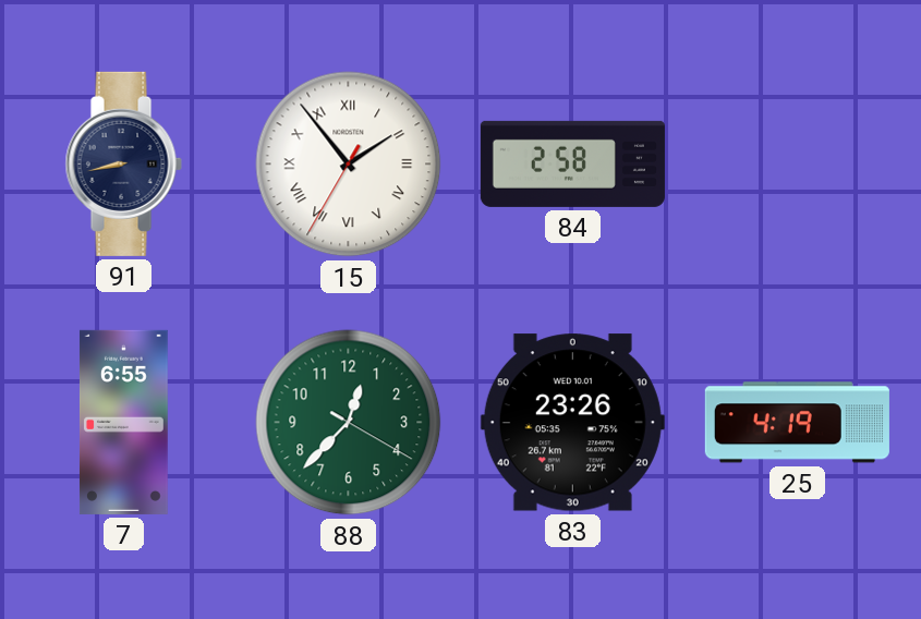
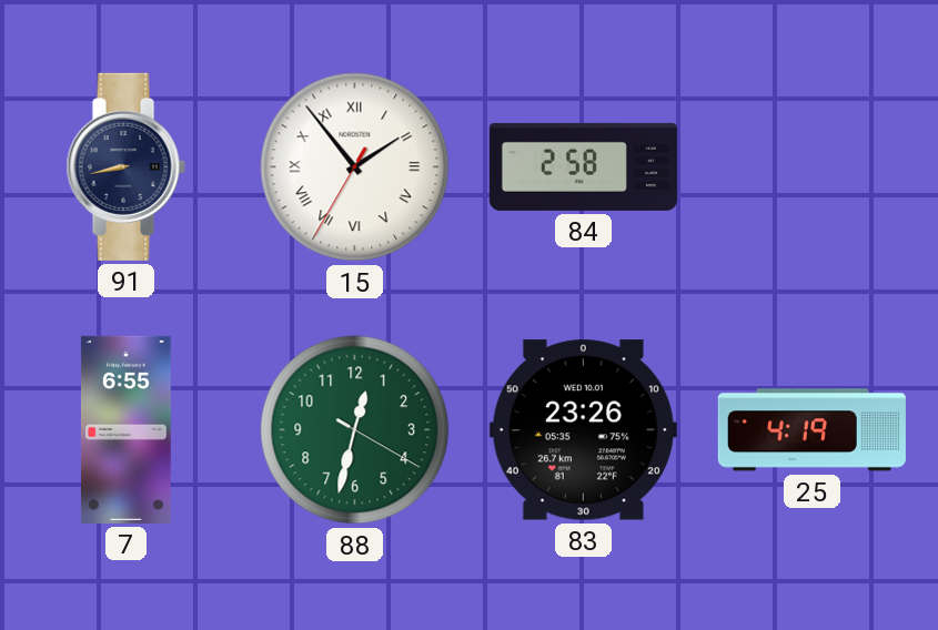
88: 12:37 -> 12:32 (355, 430)
